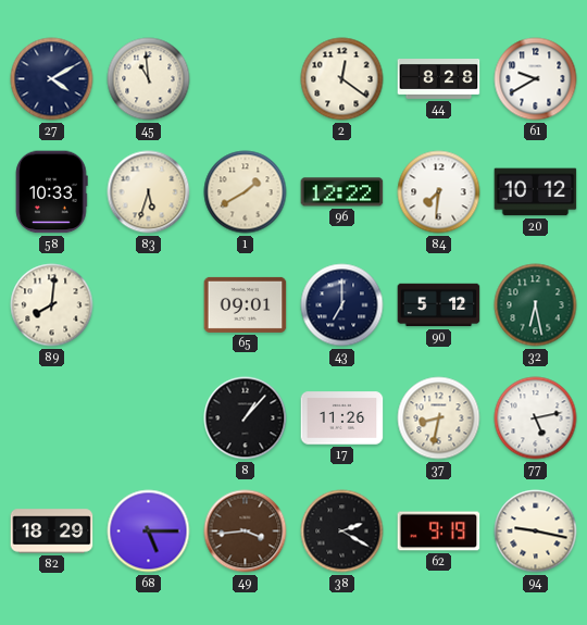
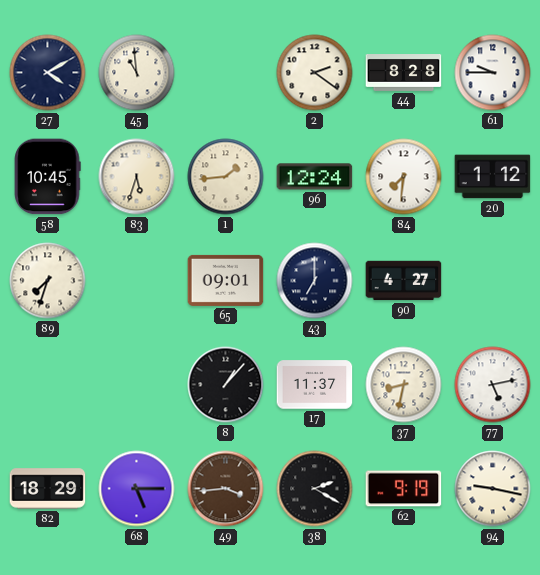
2: 12:21 -> 2:21 (315, 73)
61: 9:40 -> 9:45 (493, 73)
58: 10:33 -> 10:45 (48, 177)
1: 1:40 -> 1:44 (226, 177)
96: 12:22 -> 12:24 (315, 177)
20: 10:12 -> 1:12 (493, 177)
89: 8:01 -> 7:33 (48, 281)
90: 5:12 -> 4:27 (404, 281)
32: 6:28 -> none (536, 305)
17: 11:26 -> 11:37 (315, 385)
